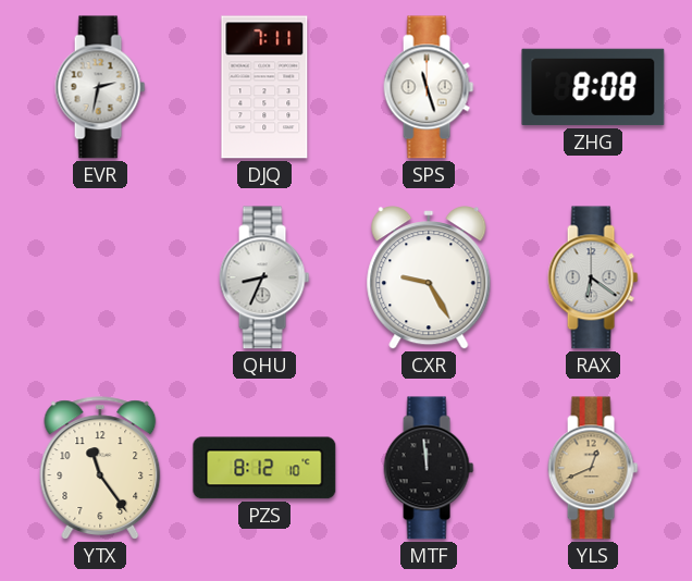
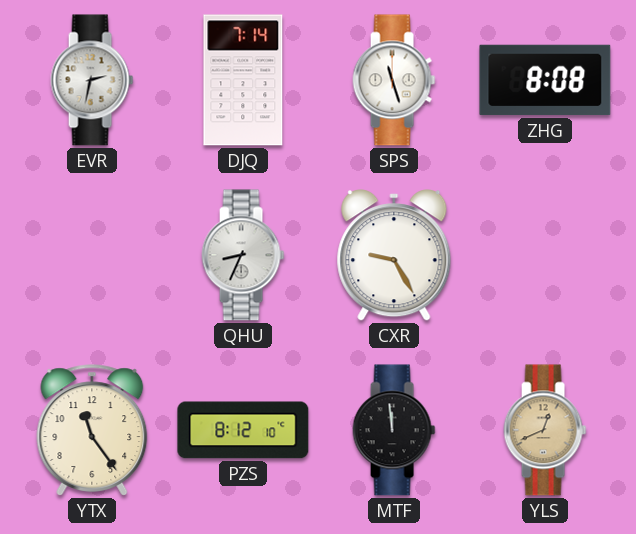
DJQ: 7:11 -> 7:14 (243, 80)
RAX: 6:21 -> none (593, 277)
